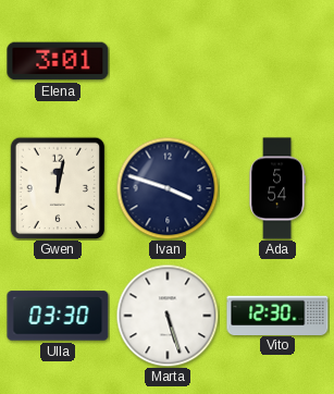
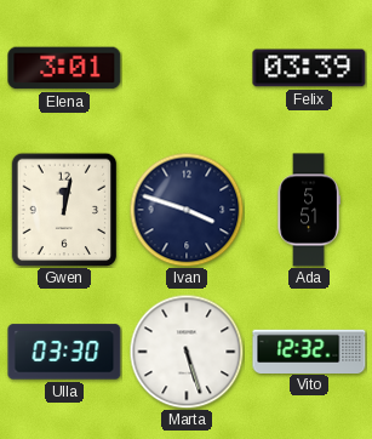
Felix: none -> 03:39 (309, 68)
Ada: 5:54 -> 5:51 (309, 210)
Vito: 12:30 -> 12:32 (309, 350)
